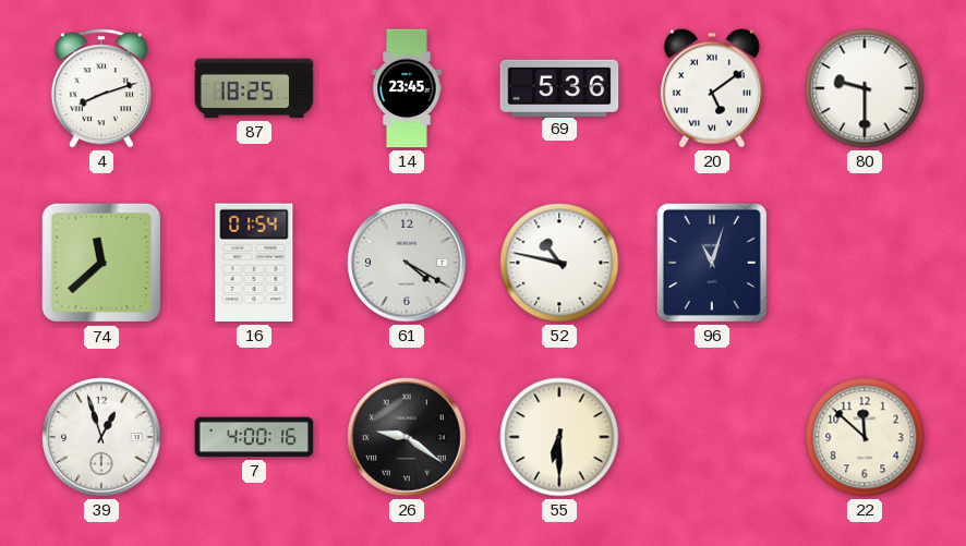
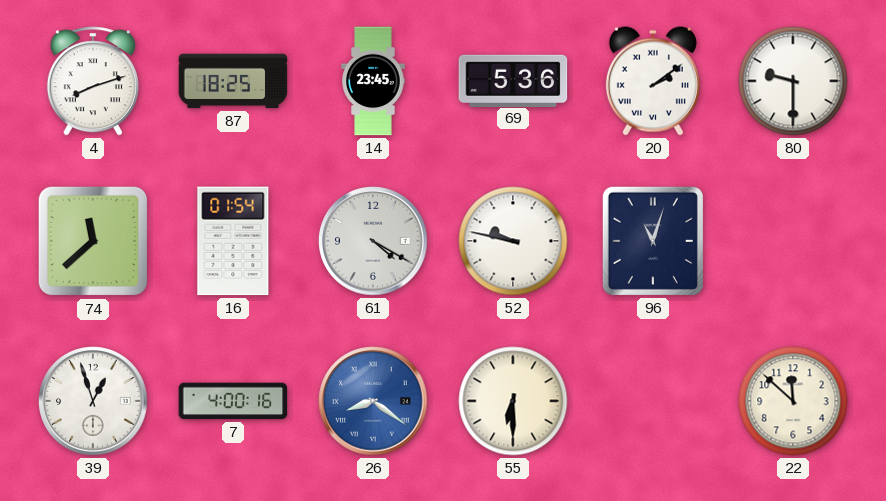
20: 5:09 -> 2:09 (653, 81)
52: 10:47 -> 9:47 (513, 241)
26: 9:21 -> 8:21 (373, 401)
26 dial: black -> blue (373, 401)
